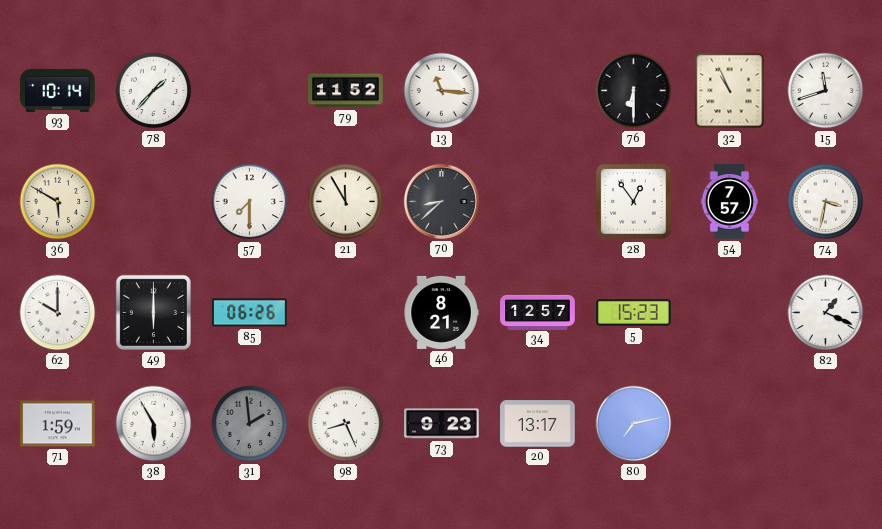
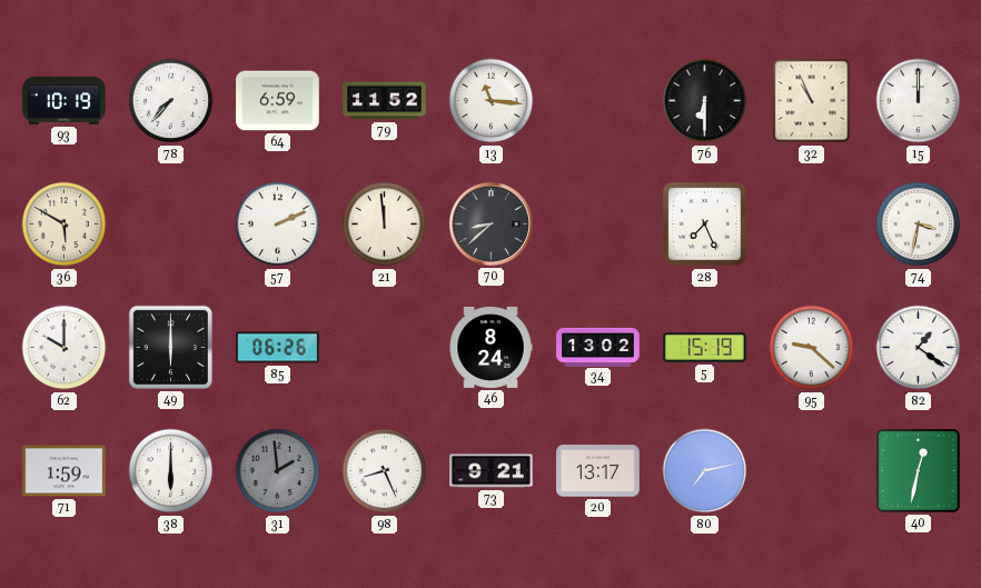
93: 10:14 -> 10:19 (65, 100)
78: 1:37 -> 7:37 (171, 101)
64: none -> 6:59 (278, 101)
15: 11:42 -> 12:00 (919, 101)
57: 7:30 -> 2:11 (278, 225)
21: 11:55 -> 11:59 (385, 225)
28: 12:54 -> 7:26 (705, 225)
54: 7:57 -> none (730, 202)
46: 8:21 -> 8:24 (490, 347)
34: 12:57 -> 13:02 (598, 347)
5: 15:23 -> 15:19 (705, 348)
95: none -> 9:22 (812, 348)
82: 1:19 -> 1:21 (919, 348)
38: 5:55 -> 6:00 (171, 471)
73: 9:23 -> 9:21 (492, 471)
40: none -> 12:32 (919, 471)
